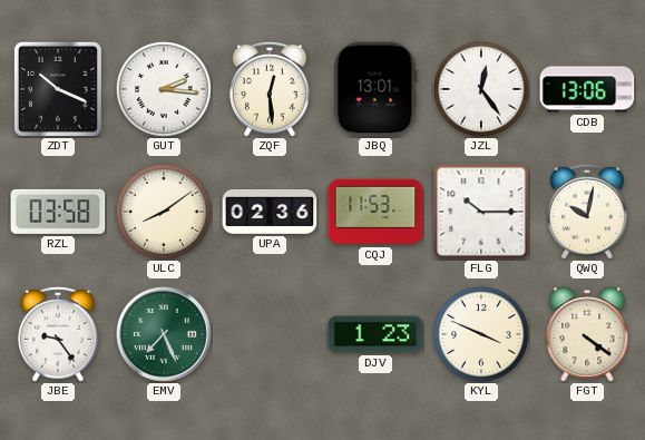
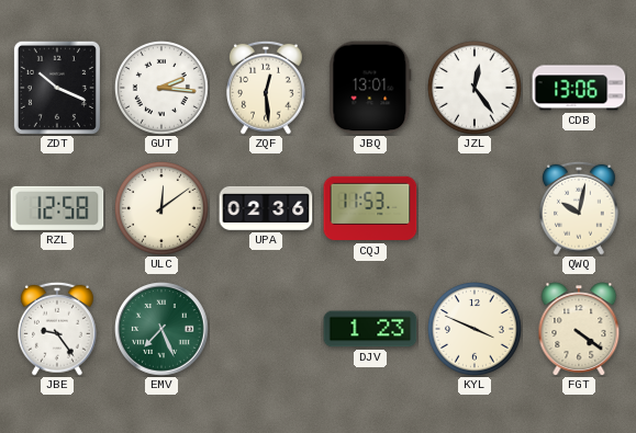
RZL: 03:58 -> 12:58 (57, 208)
ULC: 8:09 -> 12:09 (163, 209)
FLG: 10:15 -> none (481, 212)
